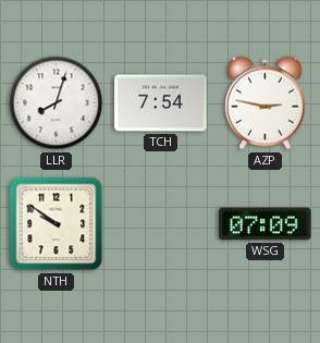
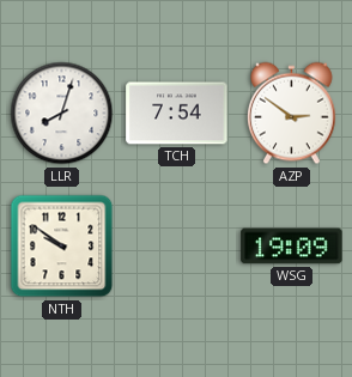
AZP: 2:47 -> 2:51 (292, 114)
WSG: 07:09 -> 19:09 (292, 247)
